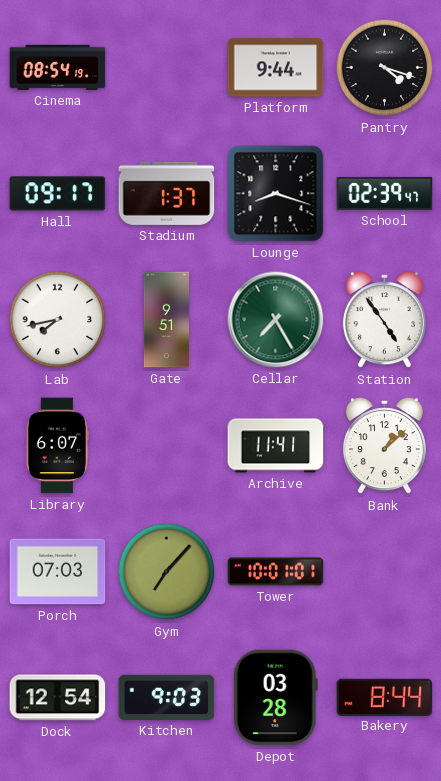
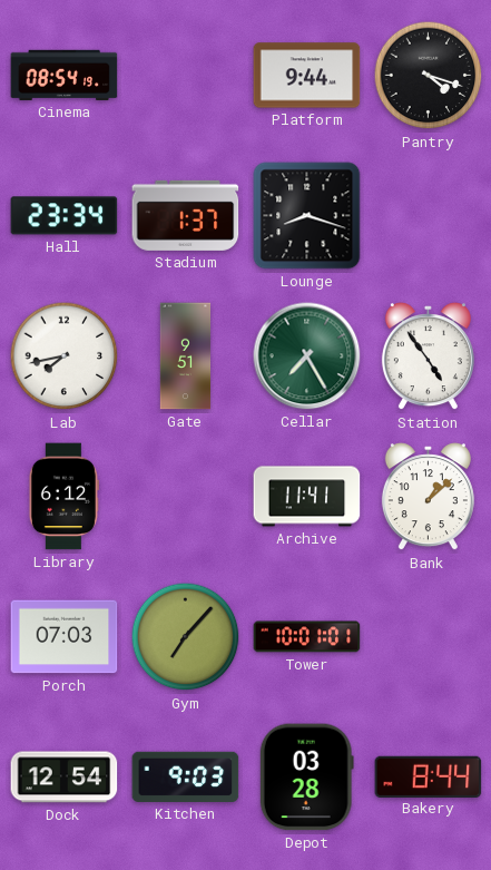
Hall: 09:17 -> 23:34 (65, 216)
School: 02:39 -> none (385, 193)
Library: 6:07 -> 6:12 (63, 497)
